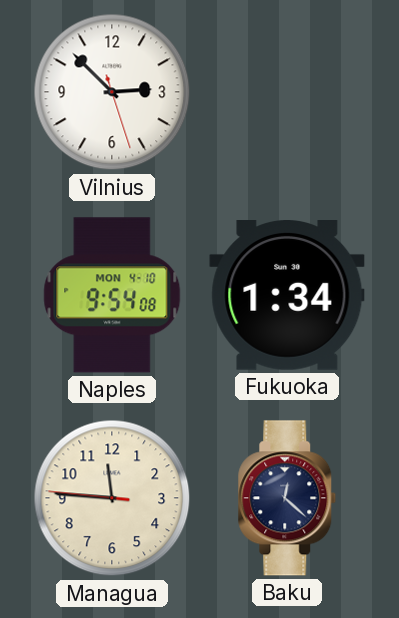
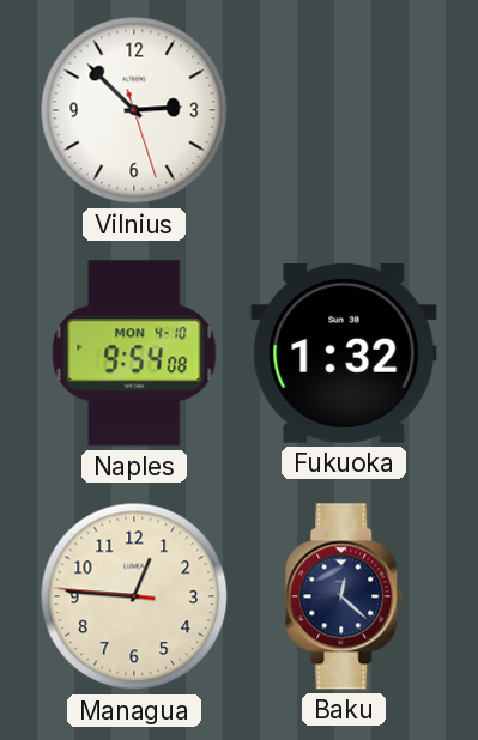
Fukuoka: 1:34 -> 1:32 (344, 354)
Managua: 11:45 -> 12:45 (134, 596)
